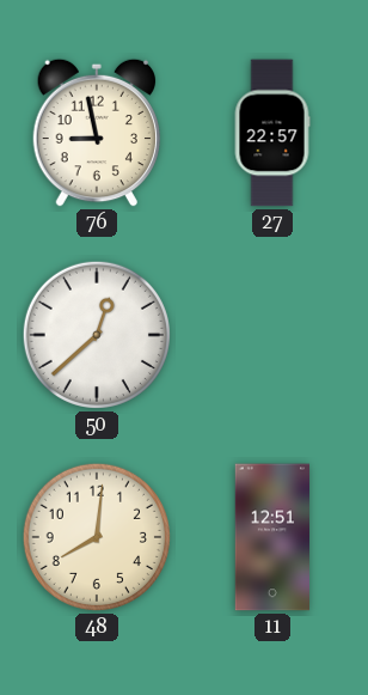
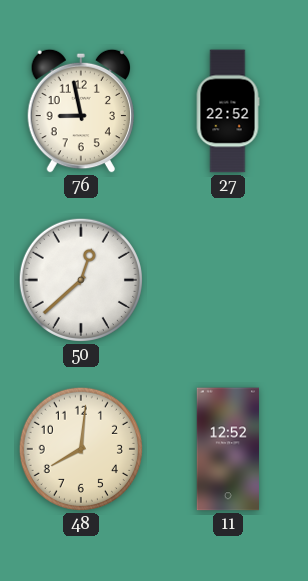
27: 22:57 -> 22:52 (228, 111)
11: 12:51 -> 12:52 (227, 449)
